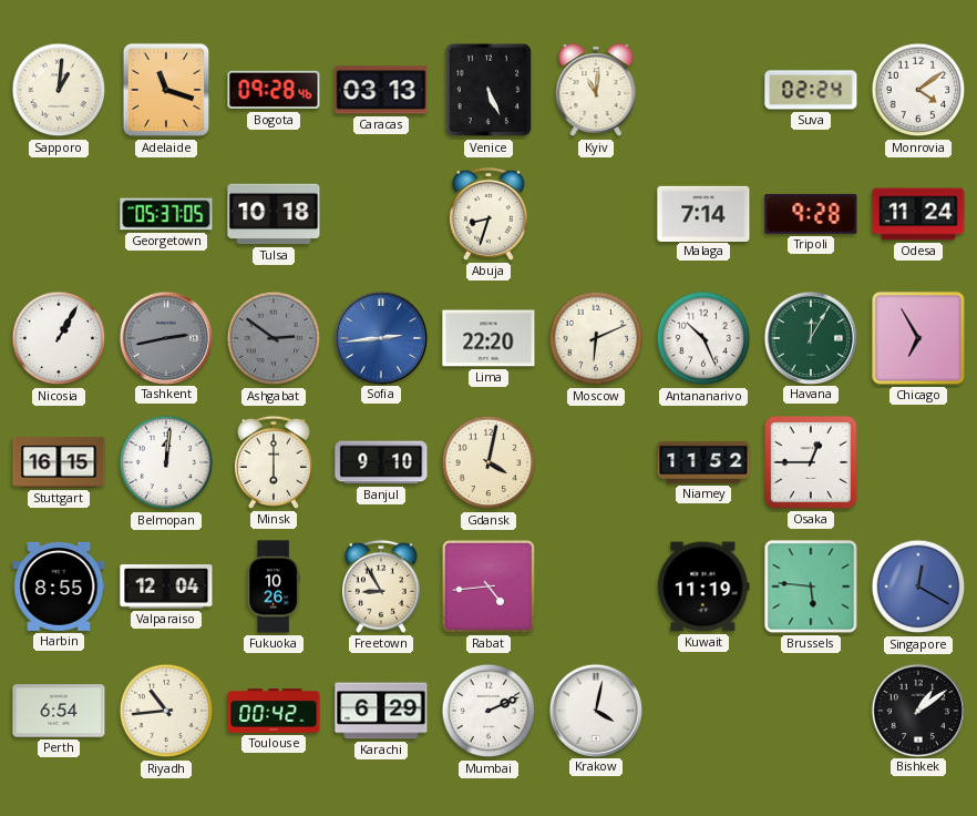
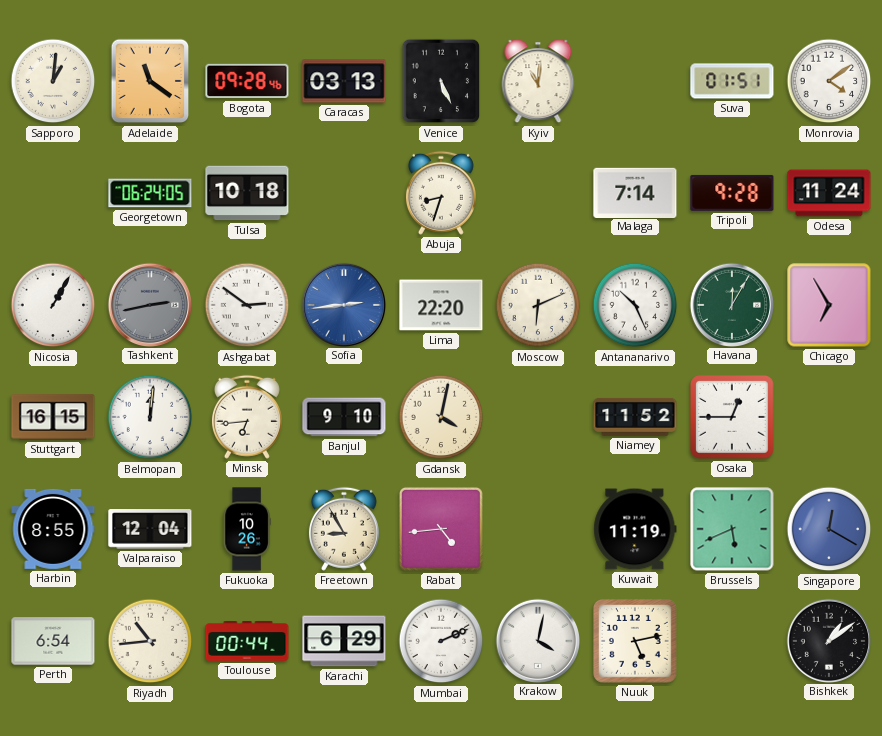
Adelaide: 11:18 -> 11:21 (150, 81)
Suva: 02:24 -> 01:51 (732, 81)
Georgetown: 05:37 -> 06:24 (150, 193)
Ashgabat dial: grey -> white (247, 305)
Minsk: 6:00 -> 6:44 (247, 417)
Brussels: 5:46 -> 5:41 (732, 529)
Toulouse: 00:42 -> 00:44 (247, 642)
Nuuk: none -> 5:13 (636, 642)
